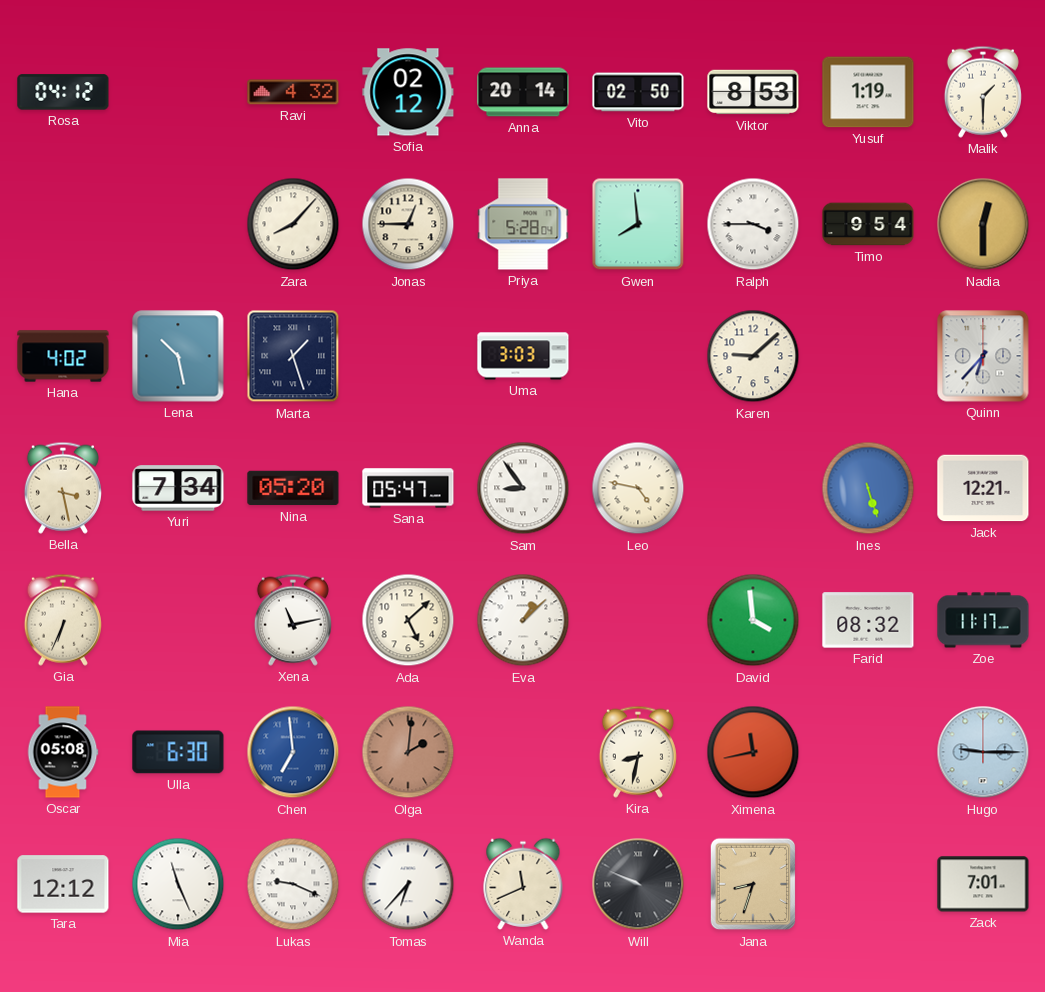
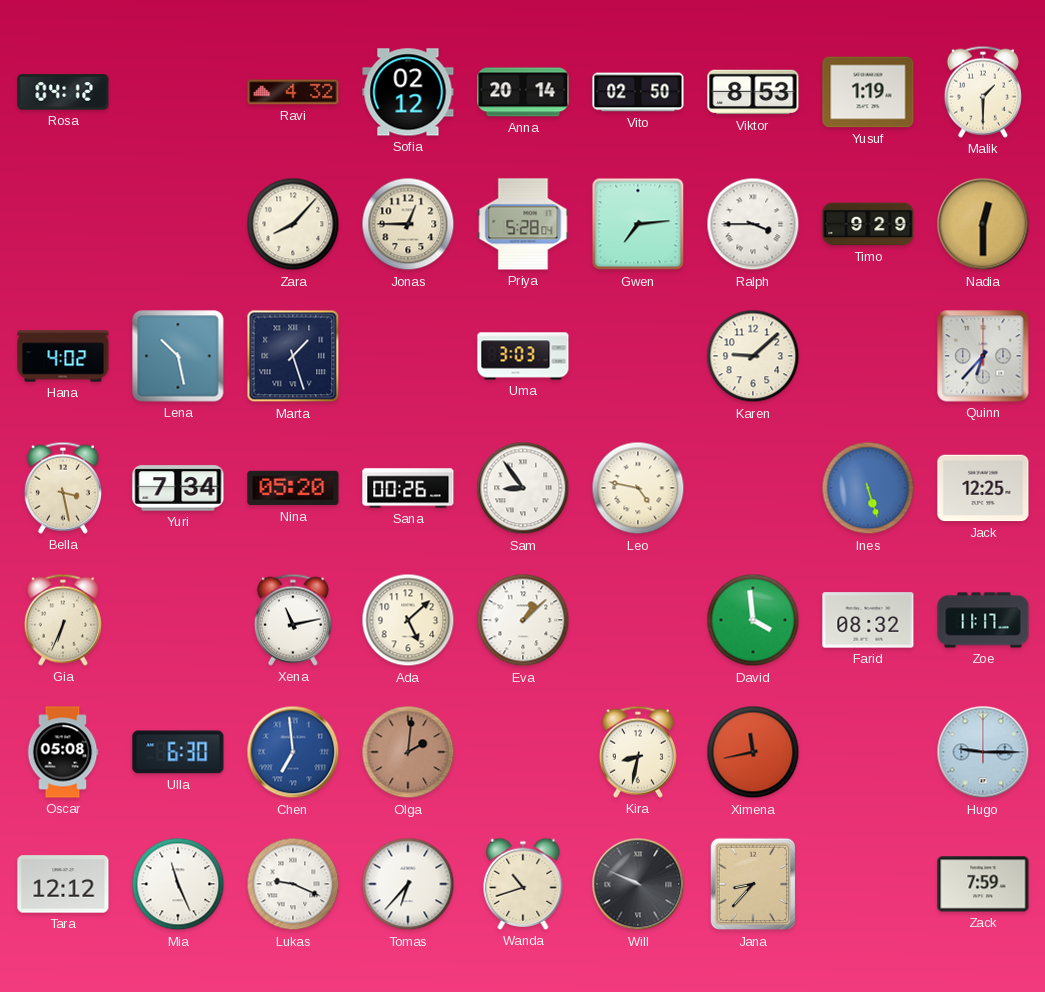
Gwen: 7:59 -> 7:14 (638, 224)
Timo: 9:54 -> 9:29 (868, 224)
Sana: 05:47 -> 00:26 (408, 488)
Jack: 12:21 -> 12:25 (983, 488)
Wanda: 11:41 -> 10:42 (523, 884)
Jana: 8:33 -> 8:37 (753, 884)
Zack: 7:01 -> 7:59 (983, 884)
